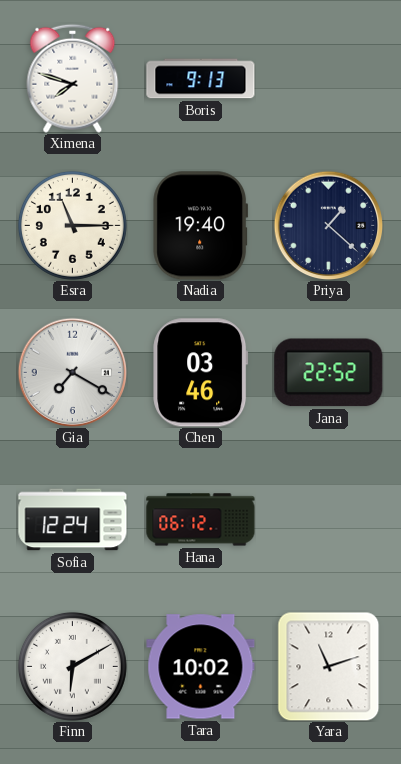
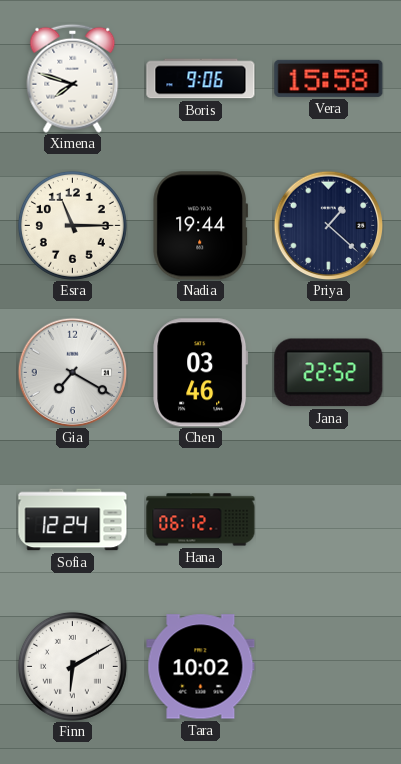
Boris: 9:13 -> 9:06 (201, 79)
Vera: none -> 15:58 (329, 78)
Nadia: 19:40 -> 19:44 (201, 226)
Yara: 11:12 -> none (329, 666)
